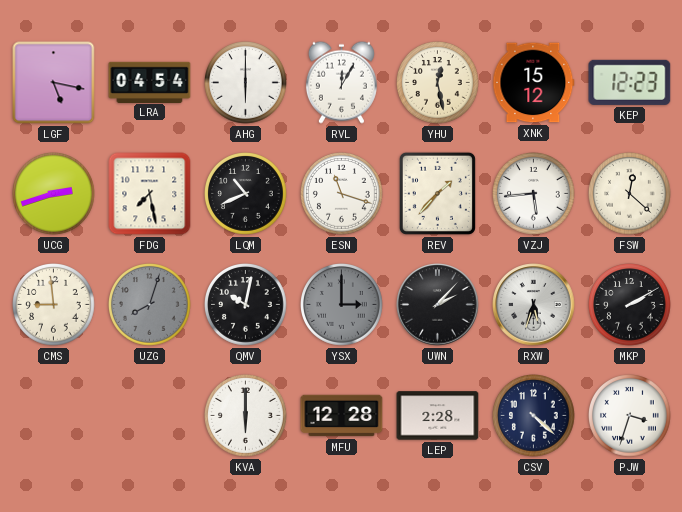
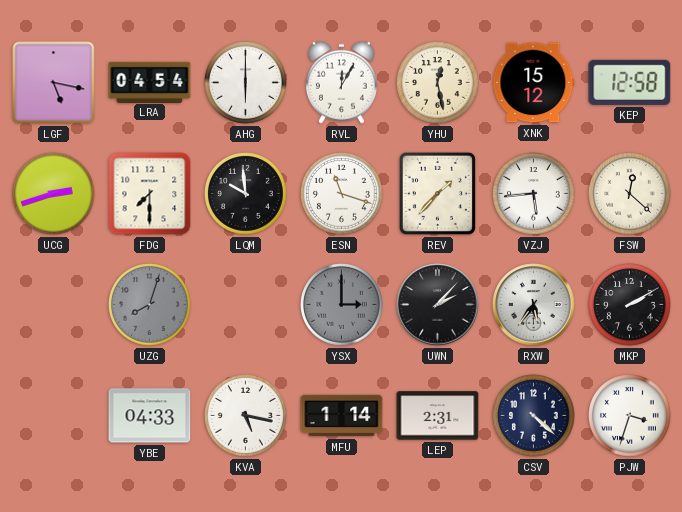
KEP: 12:23 -> 12:58 (630, 82)
FDG: 7:28 -> 7:30 (150, 194)
LQM: 10:41 -> 9:59 (246, 194)
CMS: 8:59 -> none (54, 305)
QMV: 10:02 -> none (246, 305)
RXW: 5:33 -> 5:36 (534, 305)
YBE: none -> 04:33 (150, 416)
KVA: 6:00 -> 5:17 (246, 416)
MFU: 12:28 -> 1:14 (342, 416)
LEP: 2:28 -> 2:31 (438, 416)
